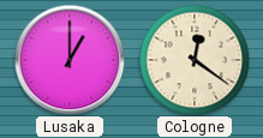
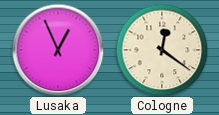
Lusaka: 1:00 -> 12:56 (58, 50)
